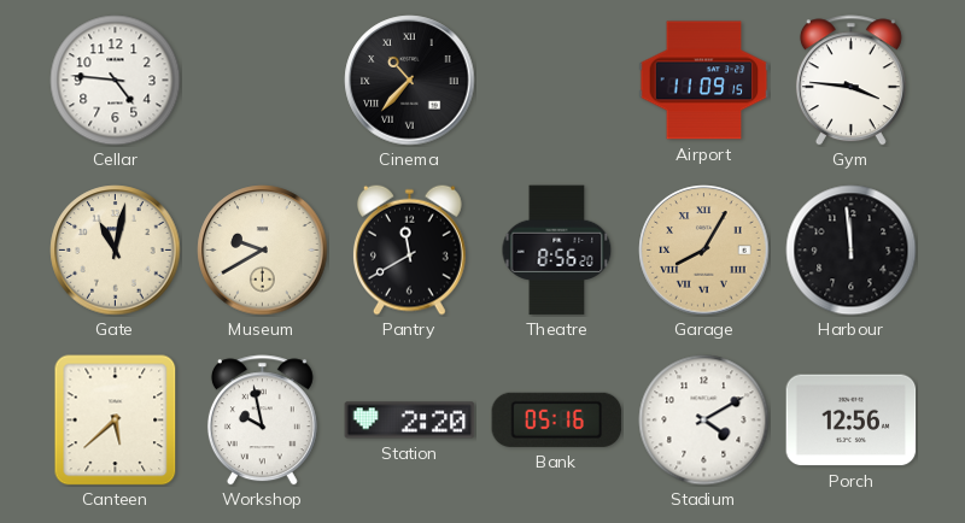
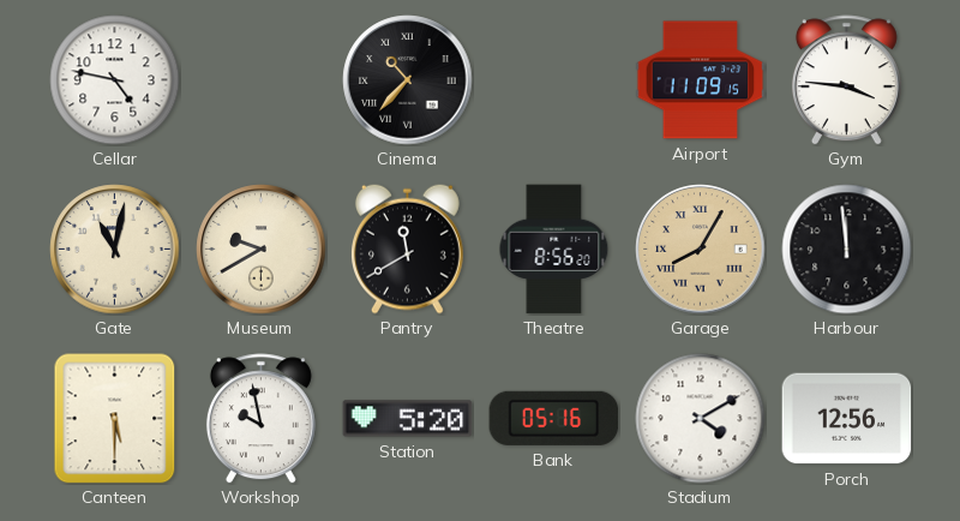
Cellar: 4:46 -> 4:47 (115, 80)
Canteen: 5:38 -> 5:30 (115, 419)
Station: 2:20 -> 5:20 (408, 419)
